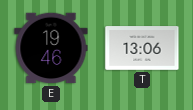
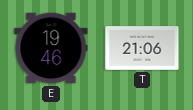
T: 13:06 -> 21:06 (142, 48)
